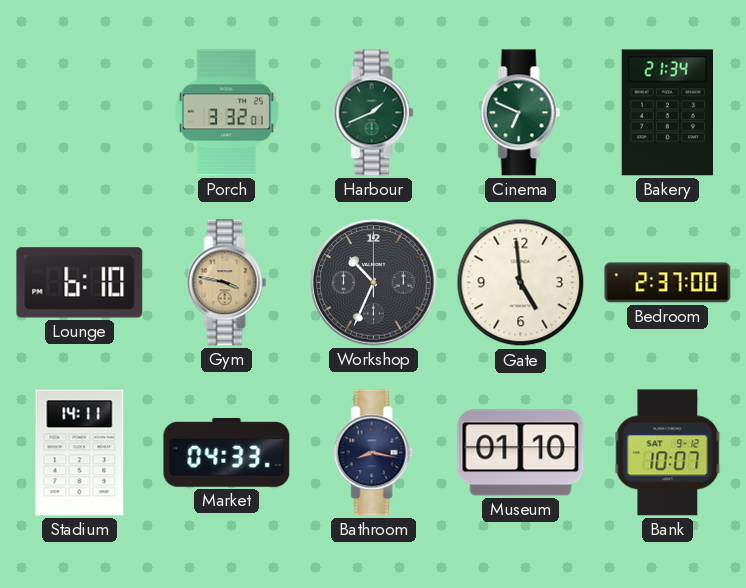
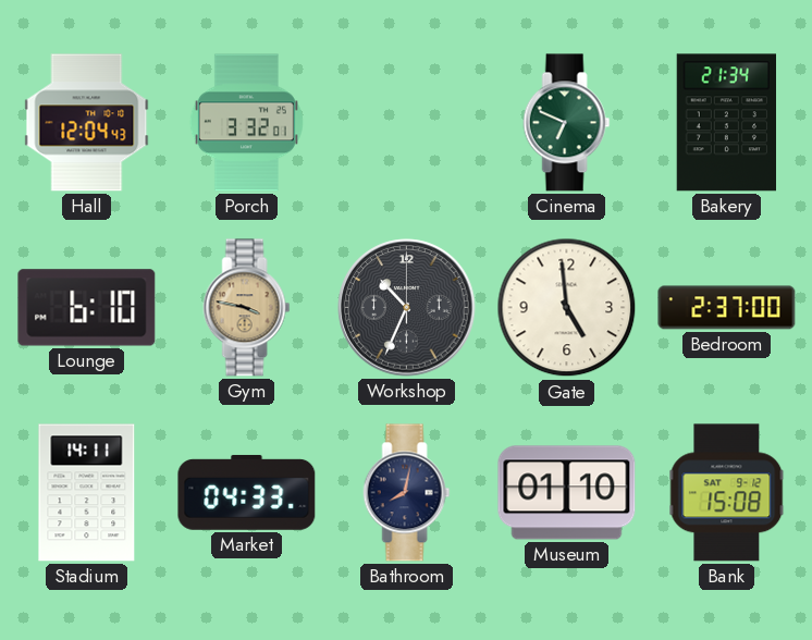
Hall: none -> 12:04 (87, 123)
Harbour: 1:41 -> none (374, 113)
Bathroom: 8:17 -> 8:02 (407, 493)
Bank: 10:07 -> 15:08 (727, 493)
